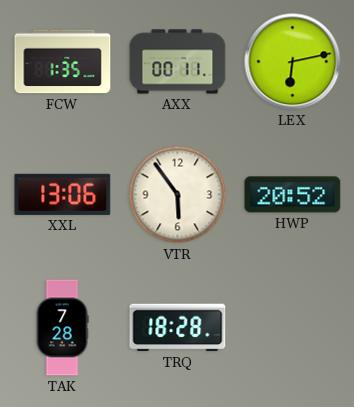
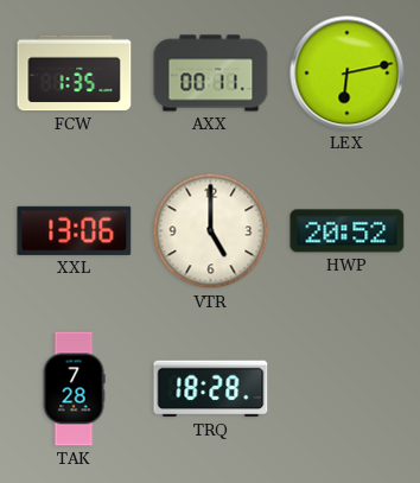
VTR: 5:54 -> 5:00 (211, 231)
